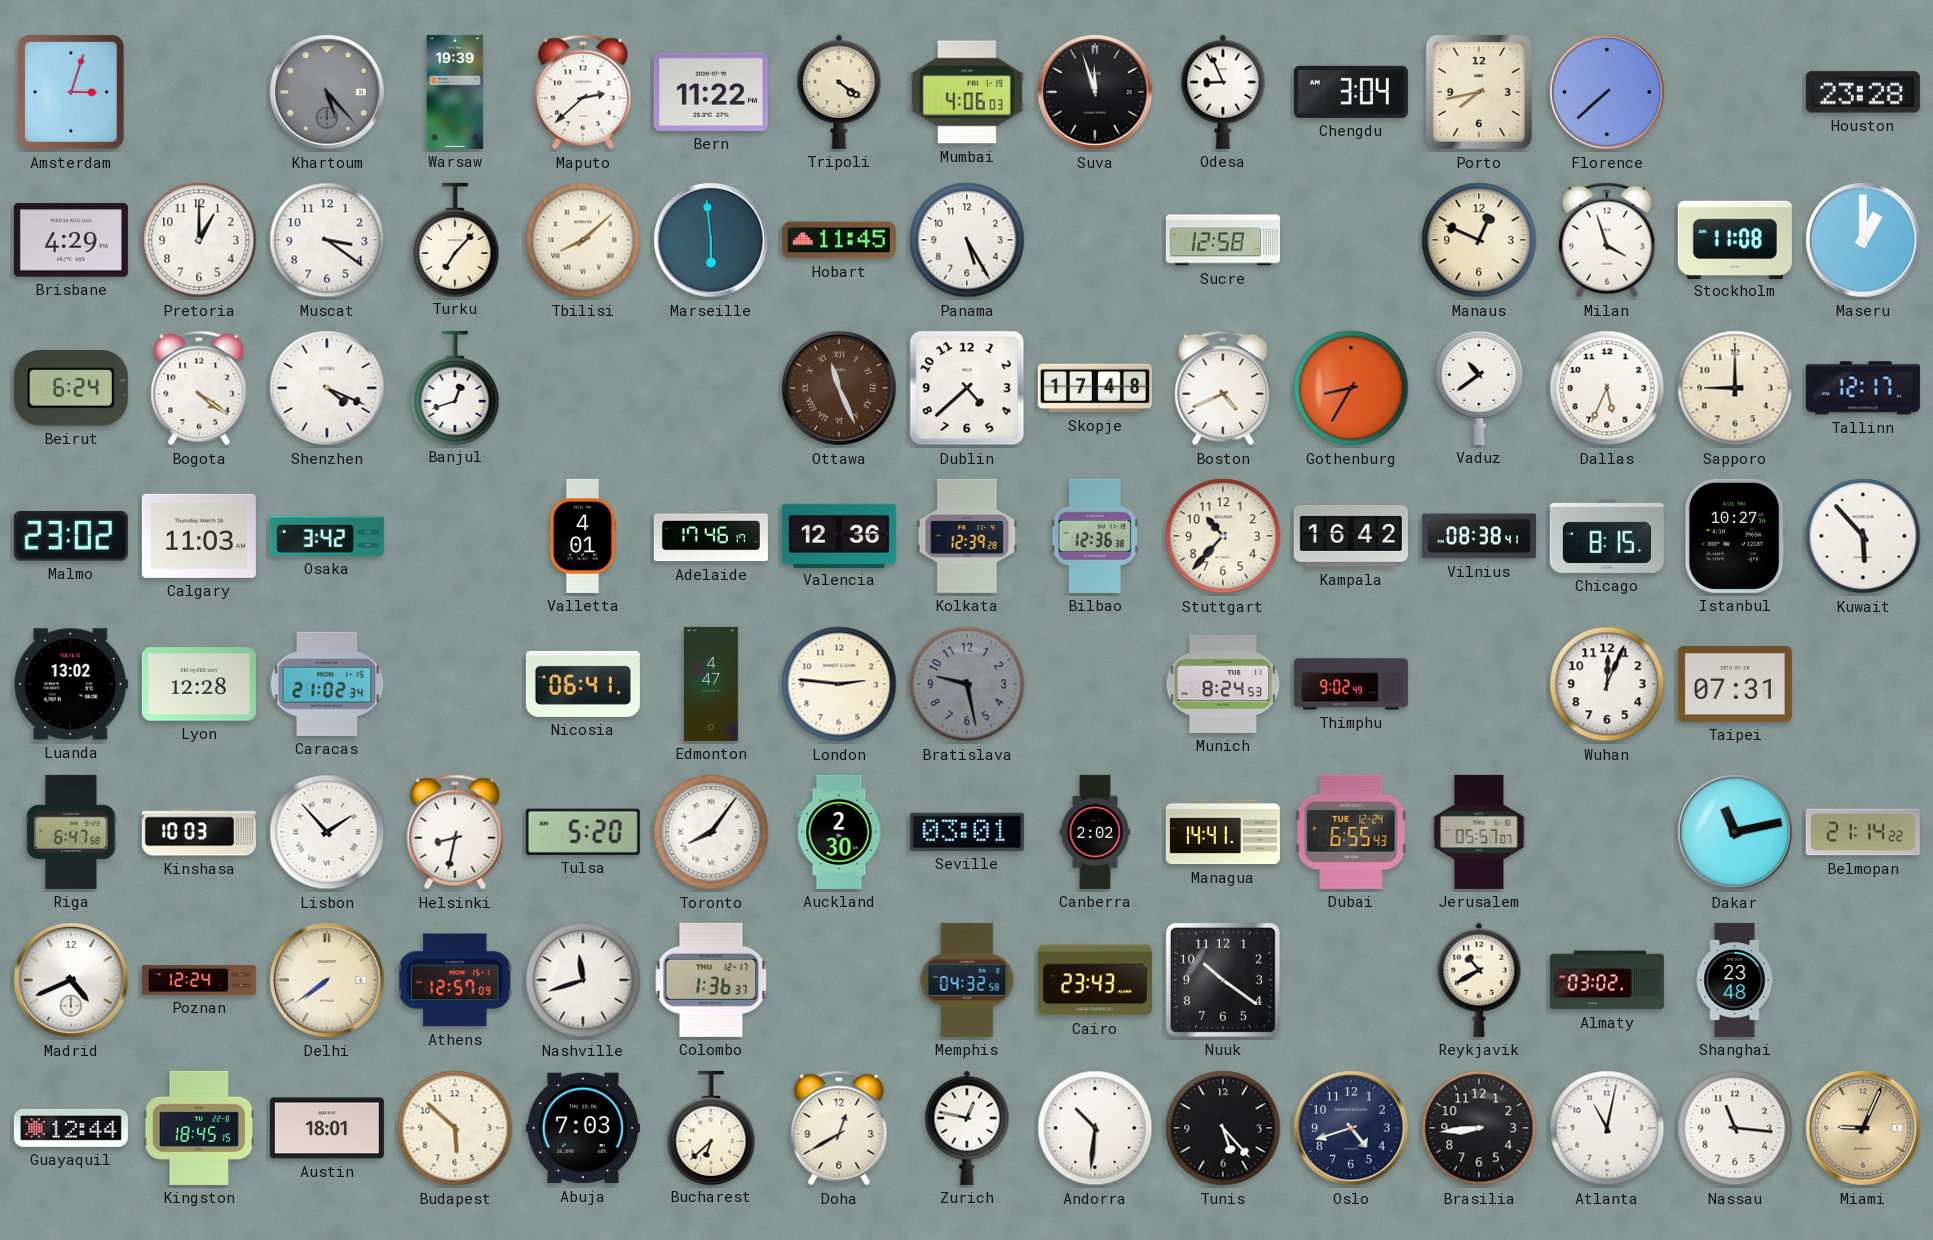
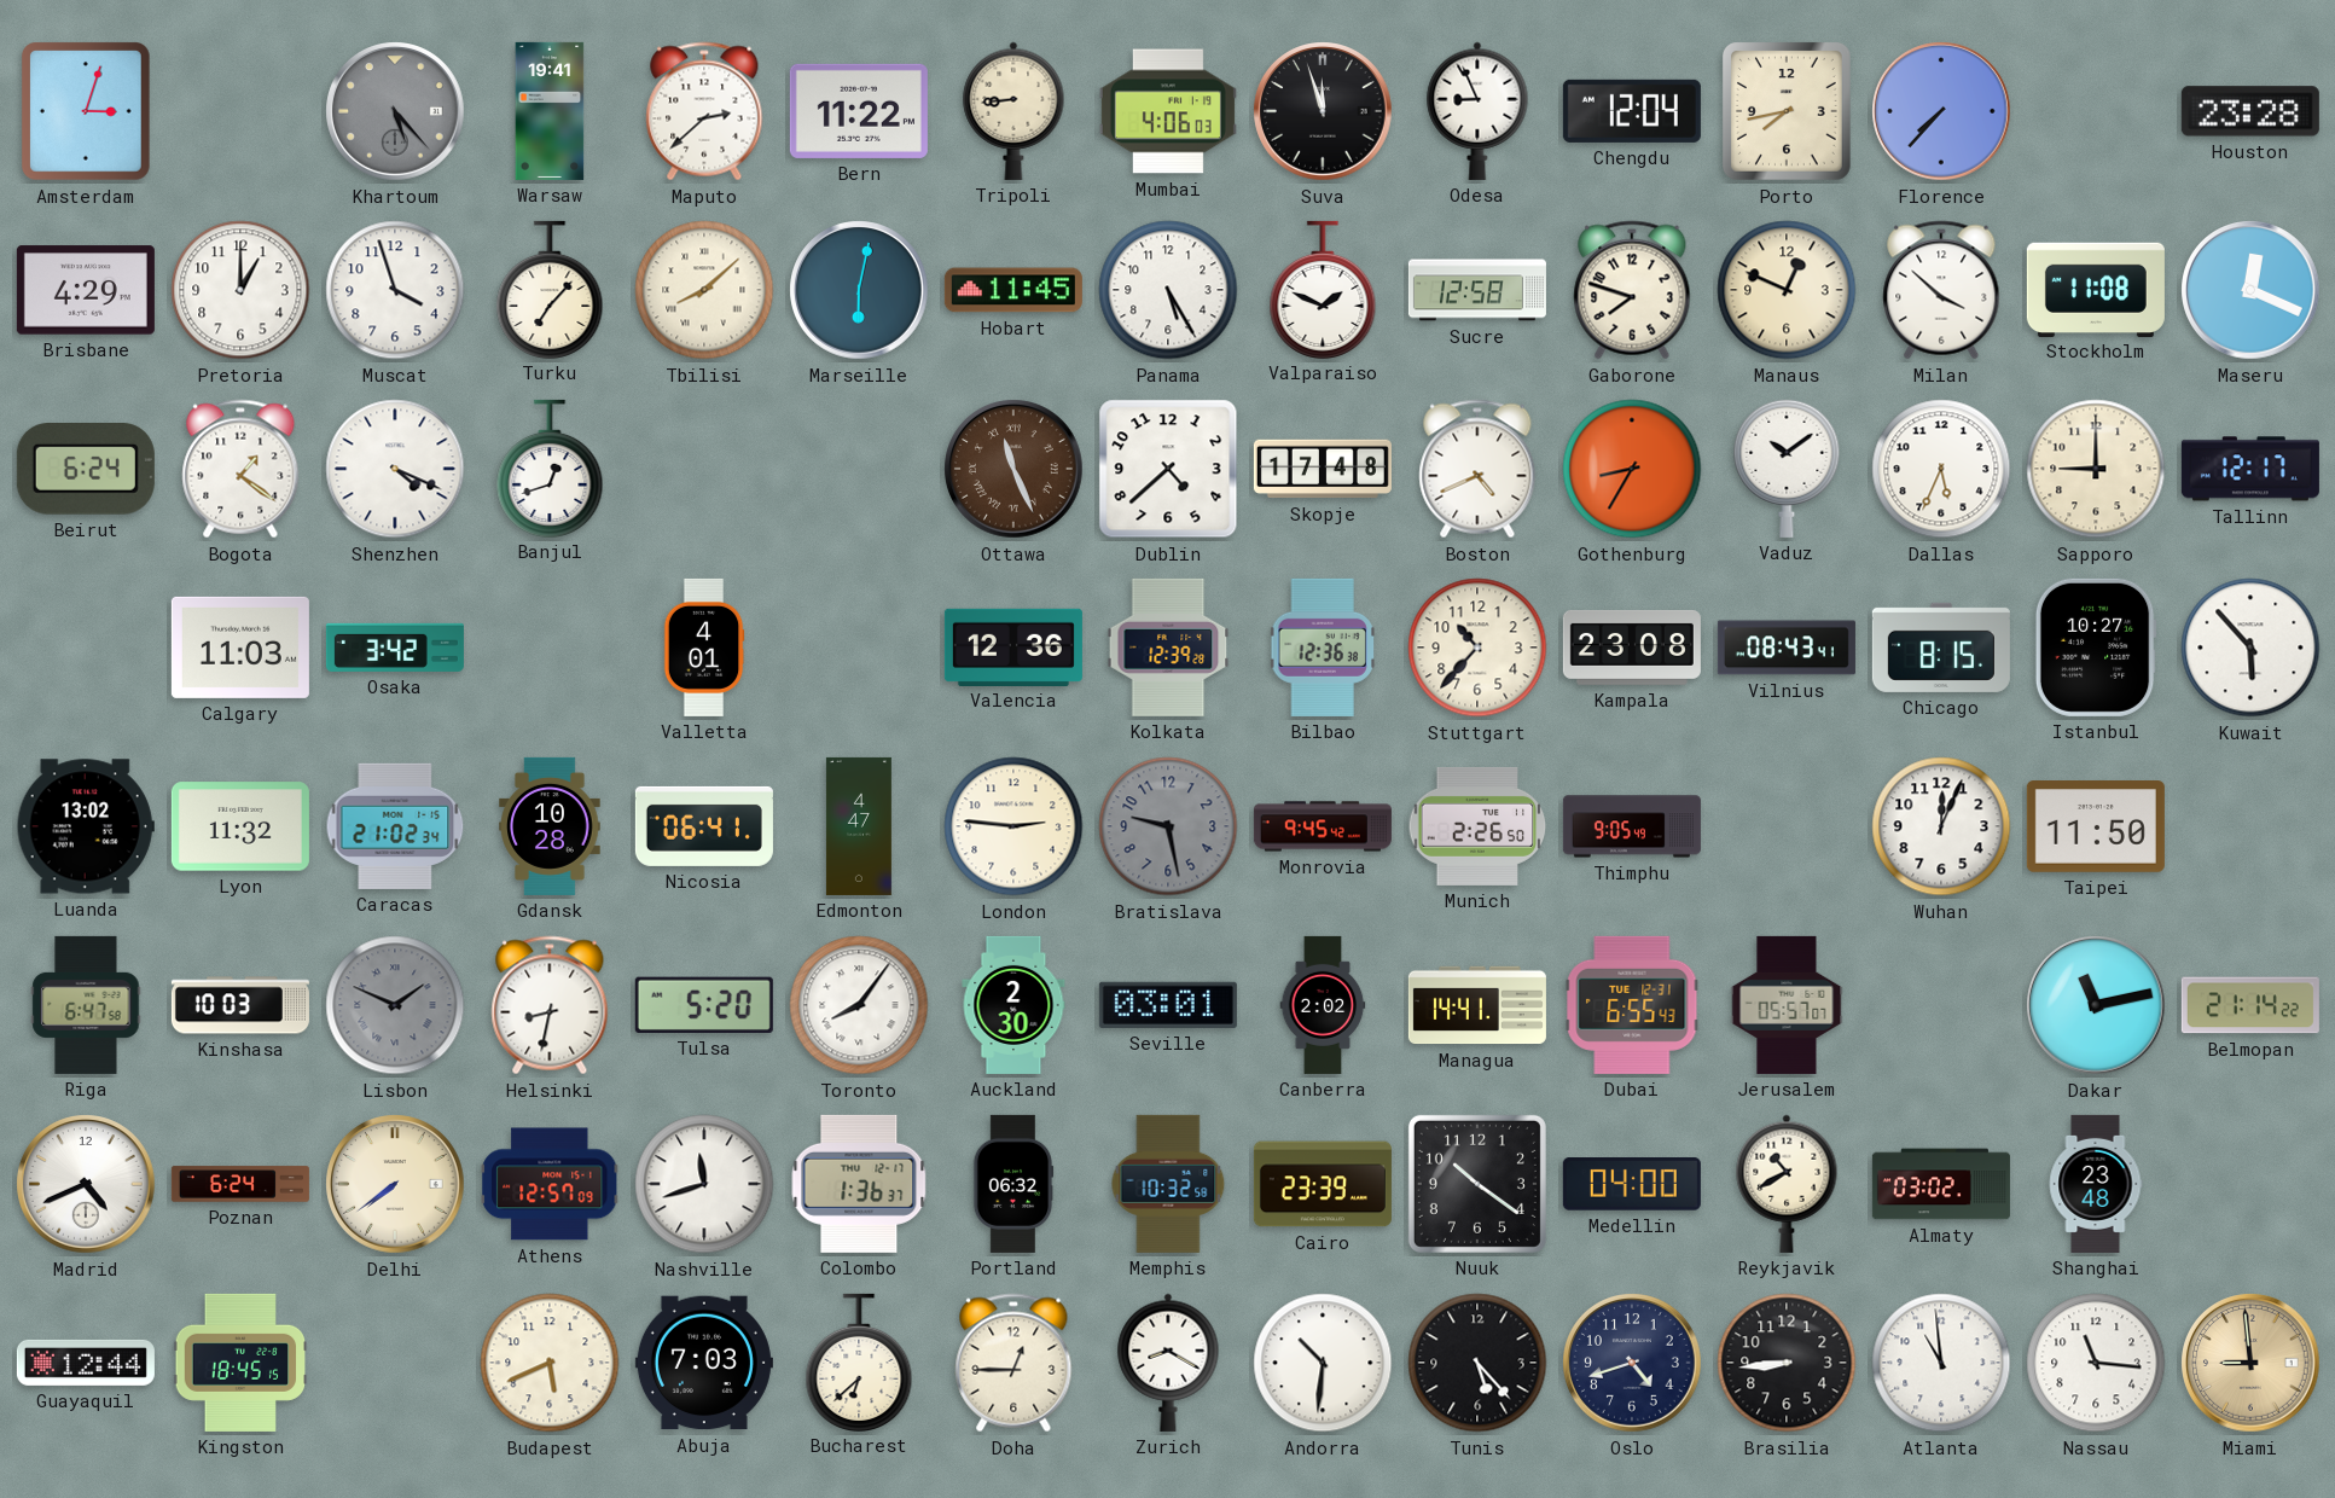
Warsaw: 19:39 -> 19:41 (550, 111)
Tripoli: 4:21 -> 8:44 (1013, 111)
Chengdu: 3:04 -> 12:04 (1632, 111)
Florence: 7:38 -> 7:37 (1941, 111)
Muscat: 3:21 -> 3:57 (395, 290)
Marseille: 5:59 -> 6:02 (859, 290)
Valparaiso: none -> 1:49 (1323, 289)
Gaborone: none -> 7:48 (1632, 290)
Milan: 3:57 -> 3:52 (1941, 290)
Maseru: 1:00 -> 12:19 (2250, 290)
Bogota: 4:21 -> 1:21 (240, 469)
Vaduz: 10:39 -> 10:09 (1787, 469)
Malmo: 23:02 -> none (71, 536)
Adelaide: 17:46 -> none (711, 536)
Kampala: 16:42 -> 23:08 (1632, 648)
Vilnius: 08:38 -> 08:43 (1787, 648)
Lyon: 12:28 -> 11:32 (240, 826)
Gdansk: none -> 10:28 (550, 826)
Monrovia: none -> 9:45 (1323, 826)
Munich: 8:24 -> 2:26 (1477, 826)
Thimphu: 9:02 -> 9:05 (1632, 826)
Taipei: 07:31 -> 11:50 (2096, 828)
Lisbon: 1:53 -> 1:49 (395, 1005)
Lisbon dial: white -> grey (395, 1005)
Dubai date: TUE 12-24 -> TUE 12-31 (1632, 1005)
Poznan: 12:24 -> 6:24 (240, 1184)
Portland: none -> 06:32 (1013, 1184)
Memphis: 04:32 -> 10:32 (1168, 1184)
Cairo: 23:43 -> 23:39 (1323, 1184)
Medellin: none -> 04:00 (1632, 1185)
Austin: 18:01 -> none (327, 1128)
Budapest: 5:52 -> 5:41 (550, 1363)
Doha: 12:40 -> 12:45 (1013, 1363)
Zurich: 12:47 -> 8:20 (1168, 1363)
Atlanta: 11:02 -> 10:59 (1941, 1363)
Miami: 9:04 -> 8:59 (2250, 1363)
